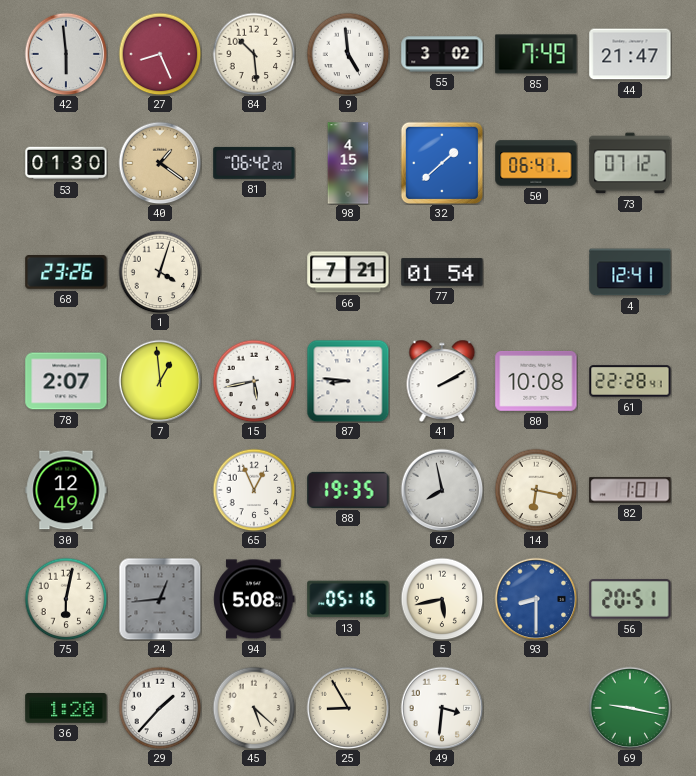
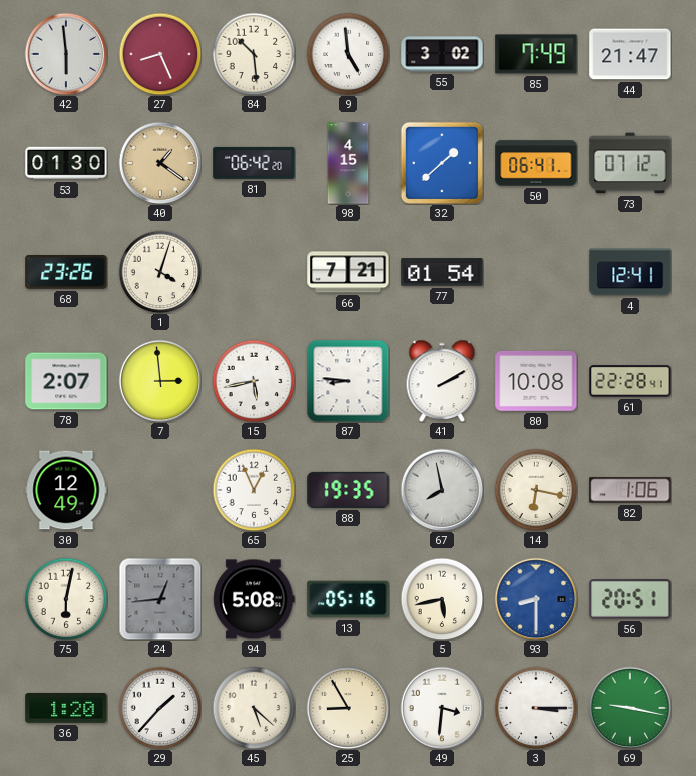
7: 12:59 -> 2:59 (160, 381)
82: 1:01 -> 1:06 (630, 490)
3: none -> 3:15 (536, 708)
